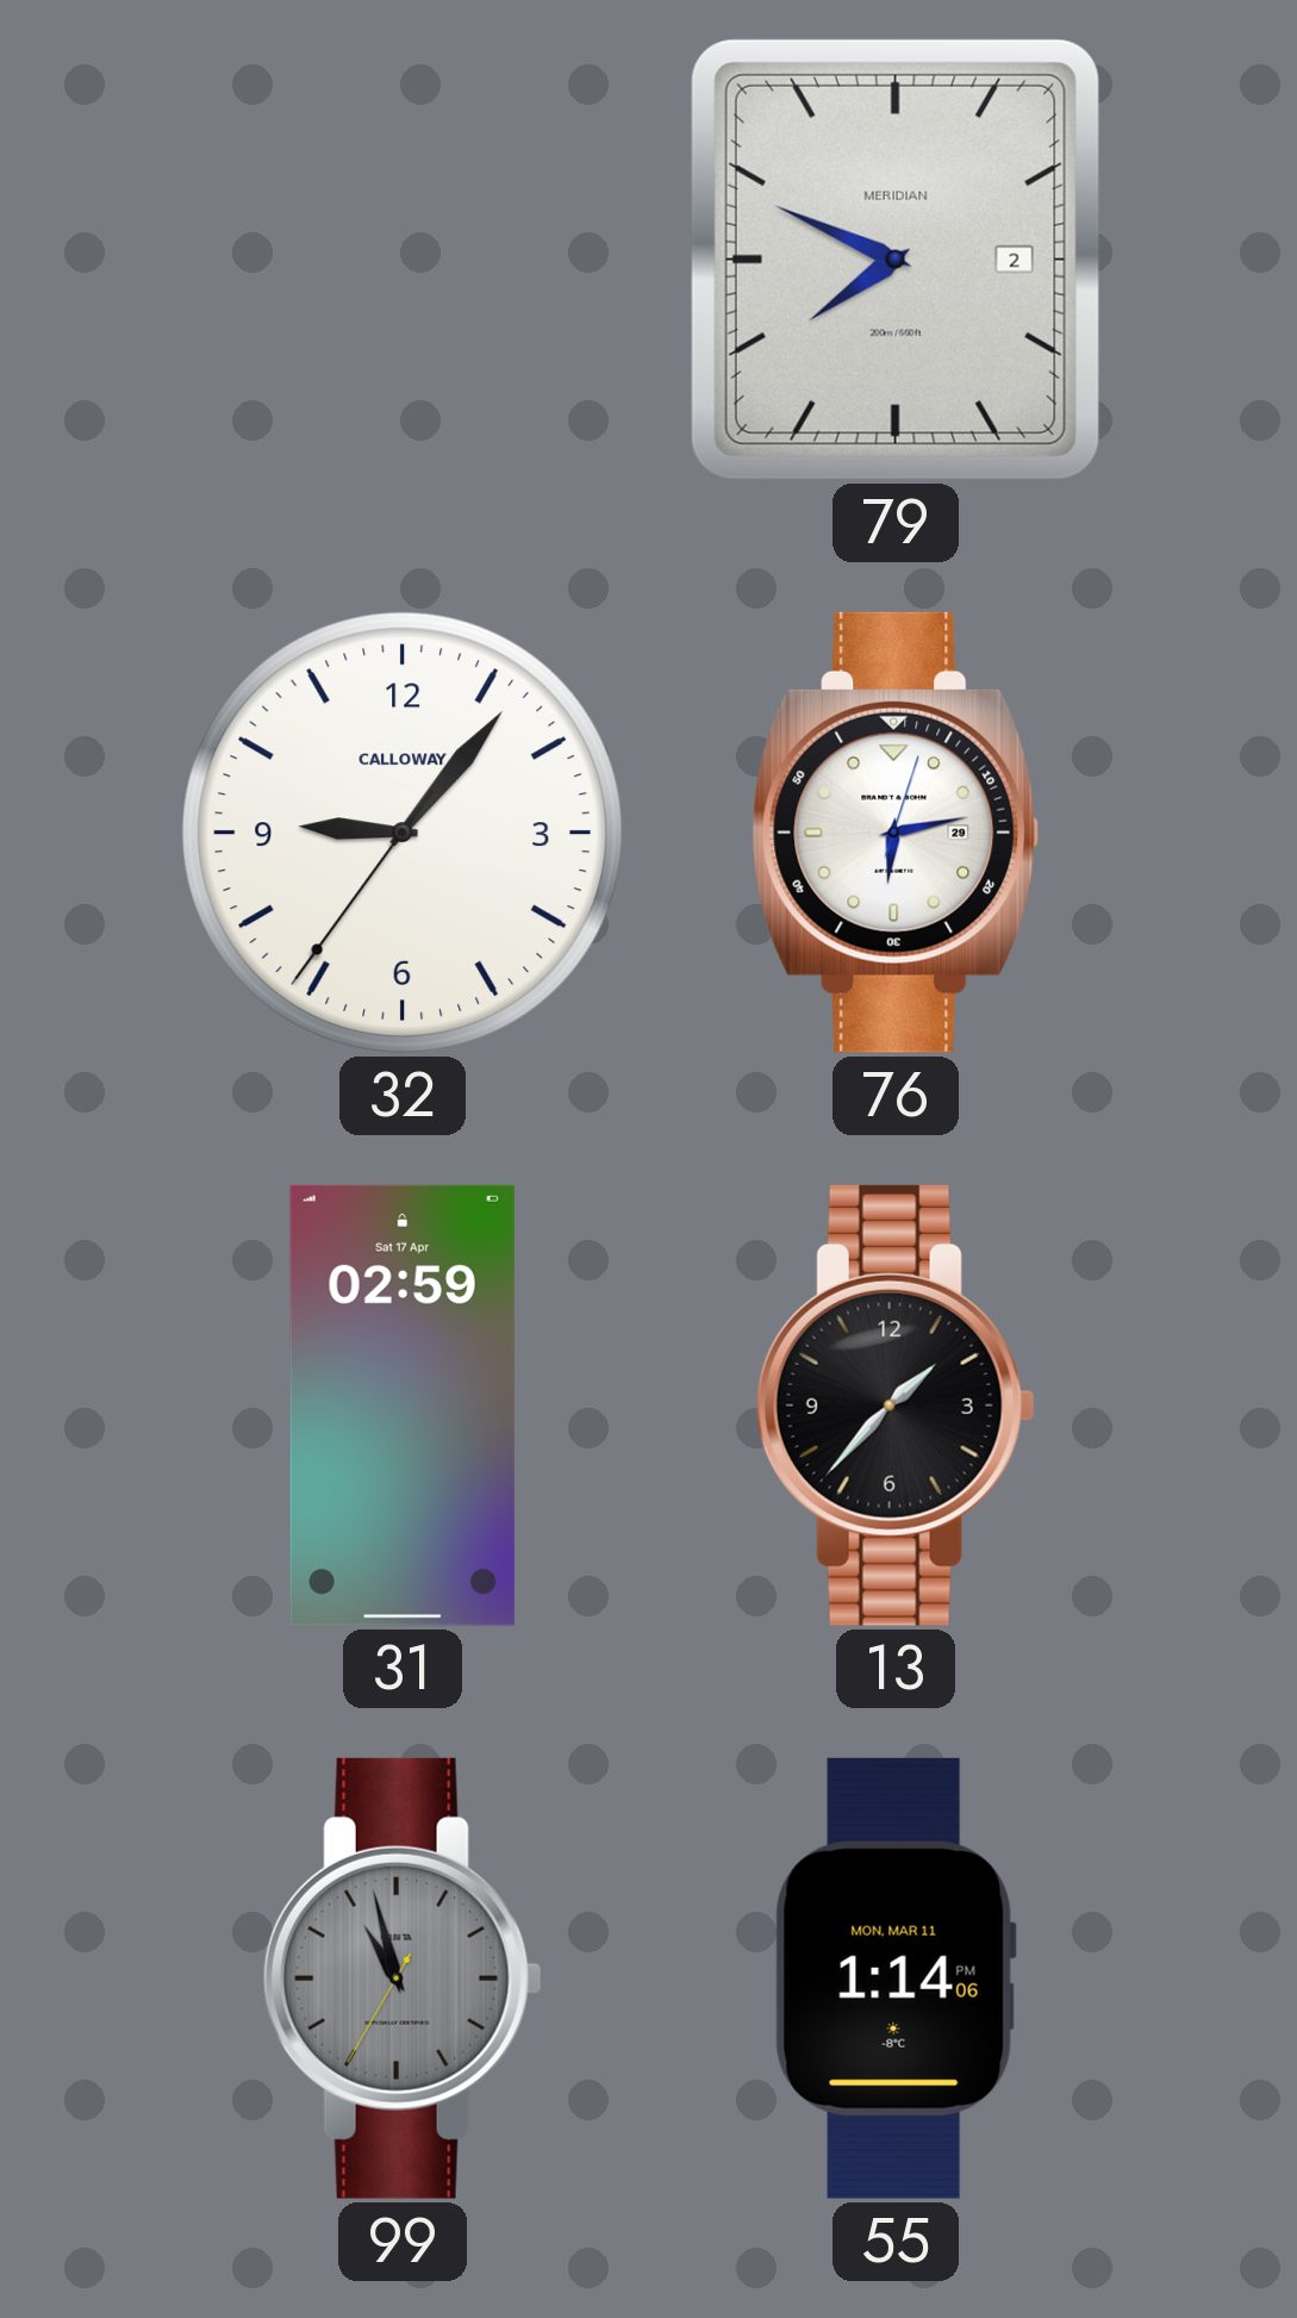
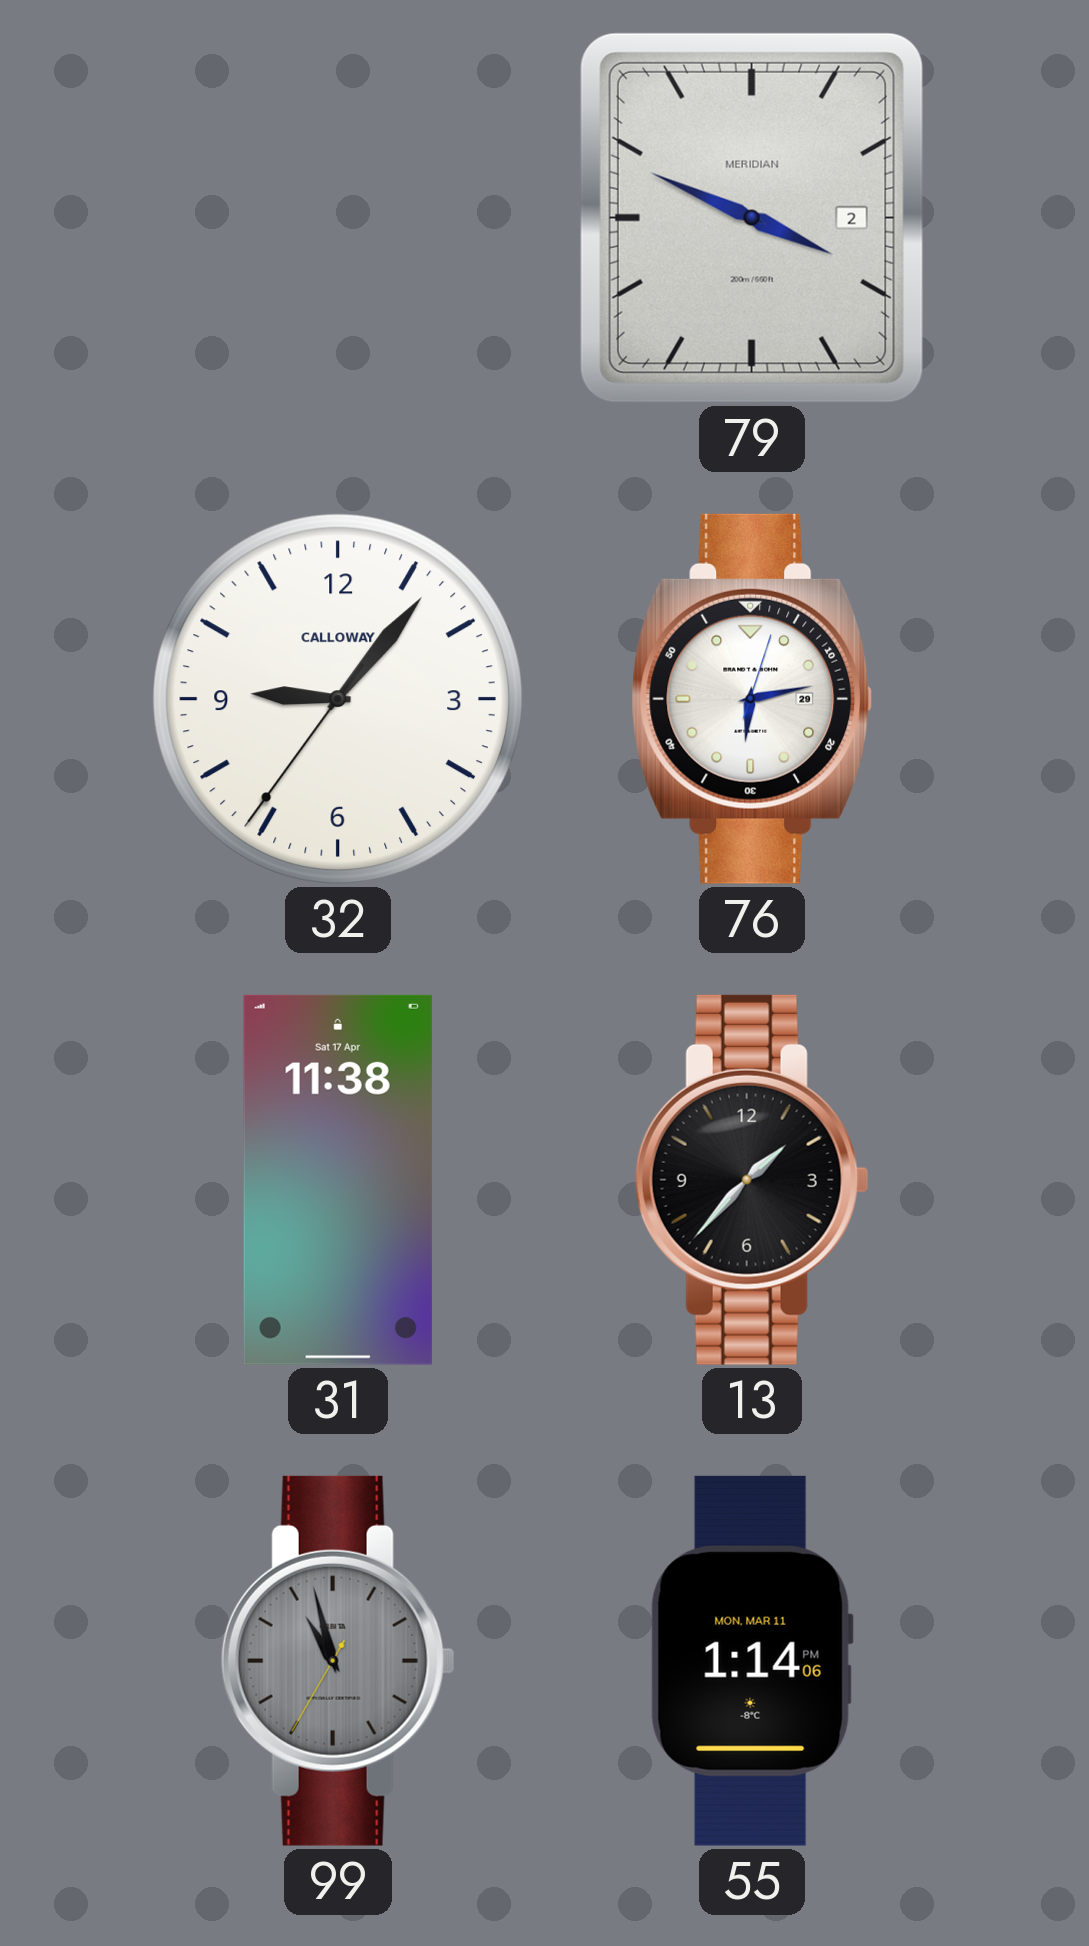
79: 7:49 -> 3:49 (752, 218)
31: 02:59 -> 11:38 (338, 1180)
